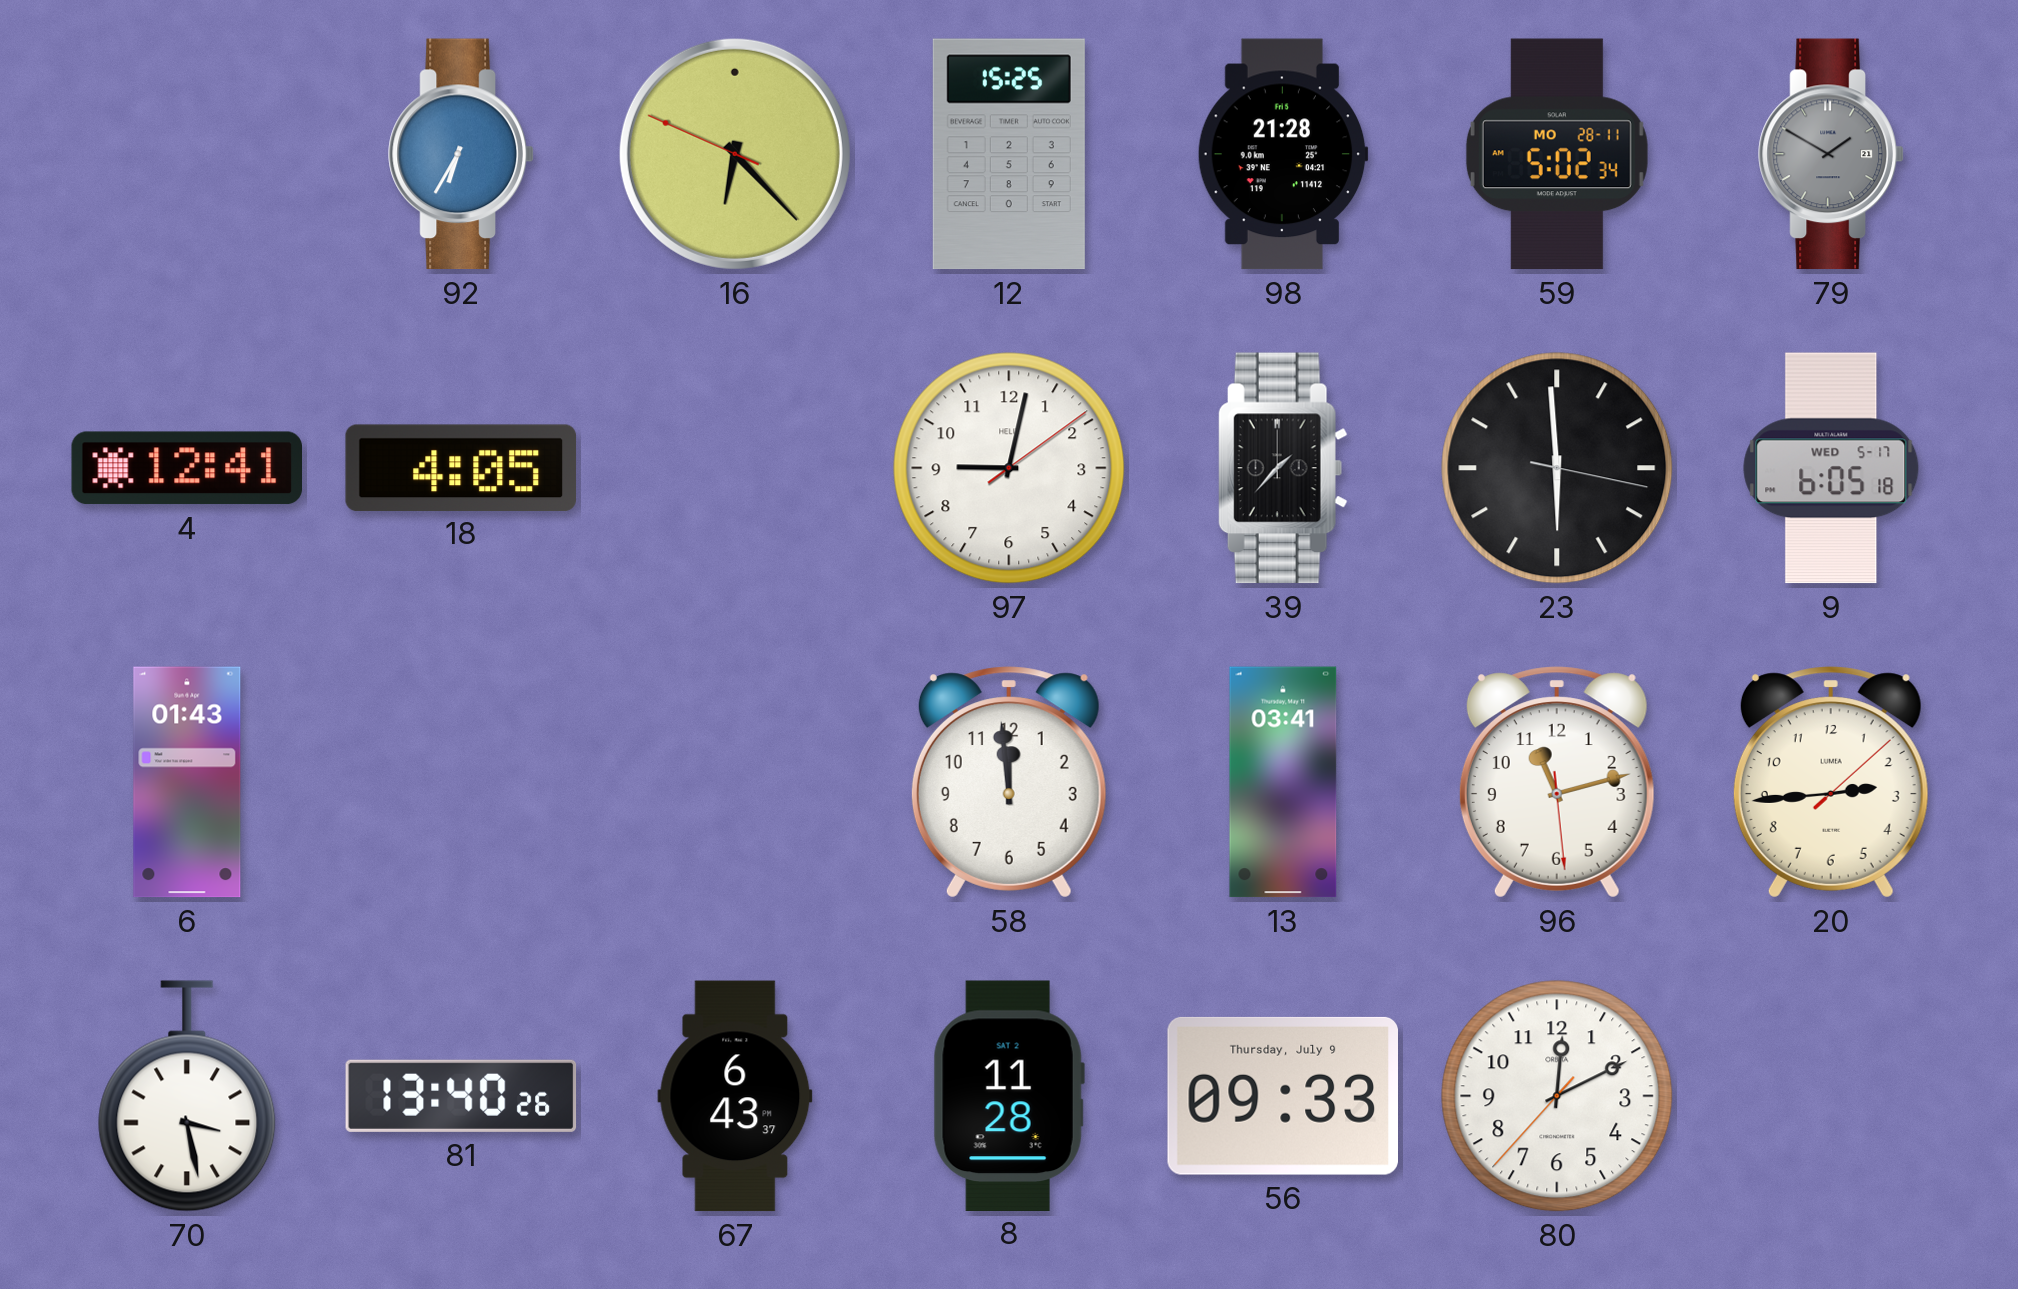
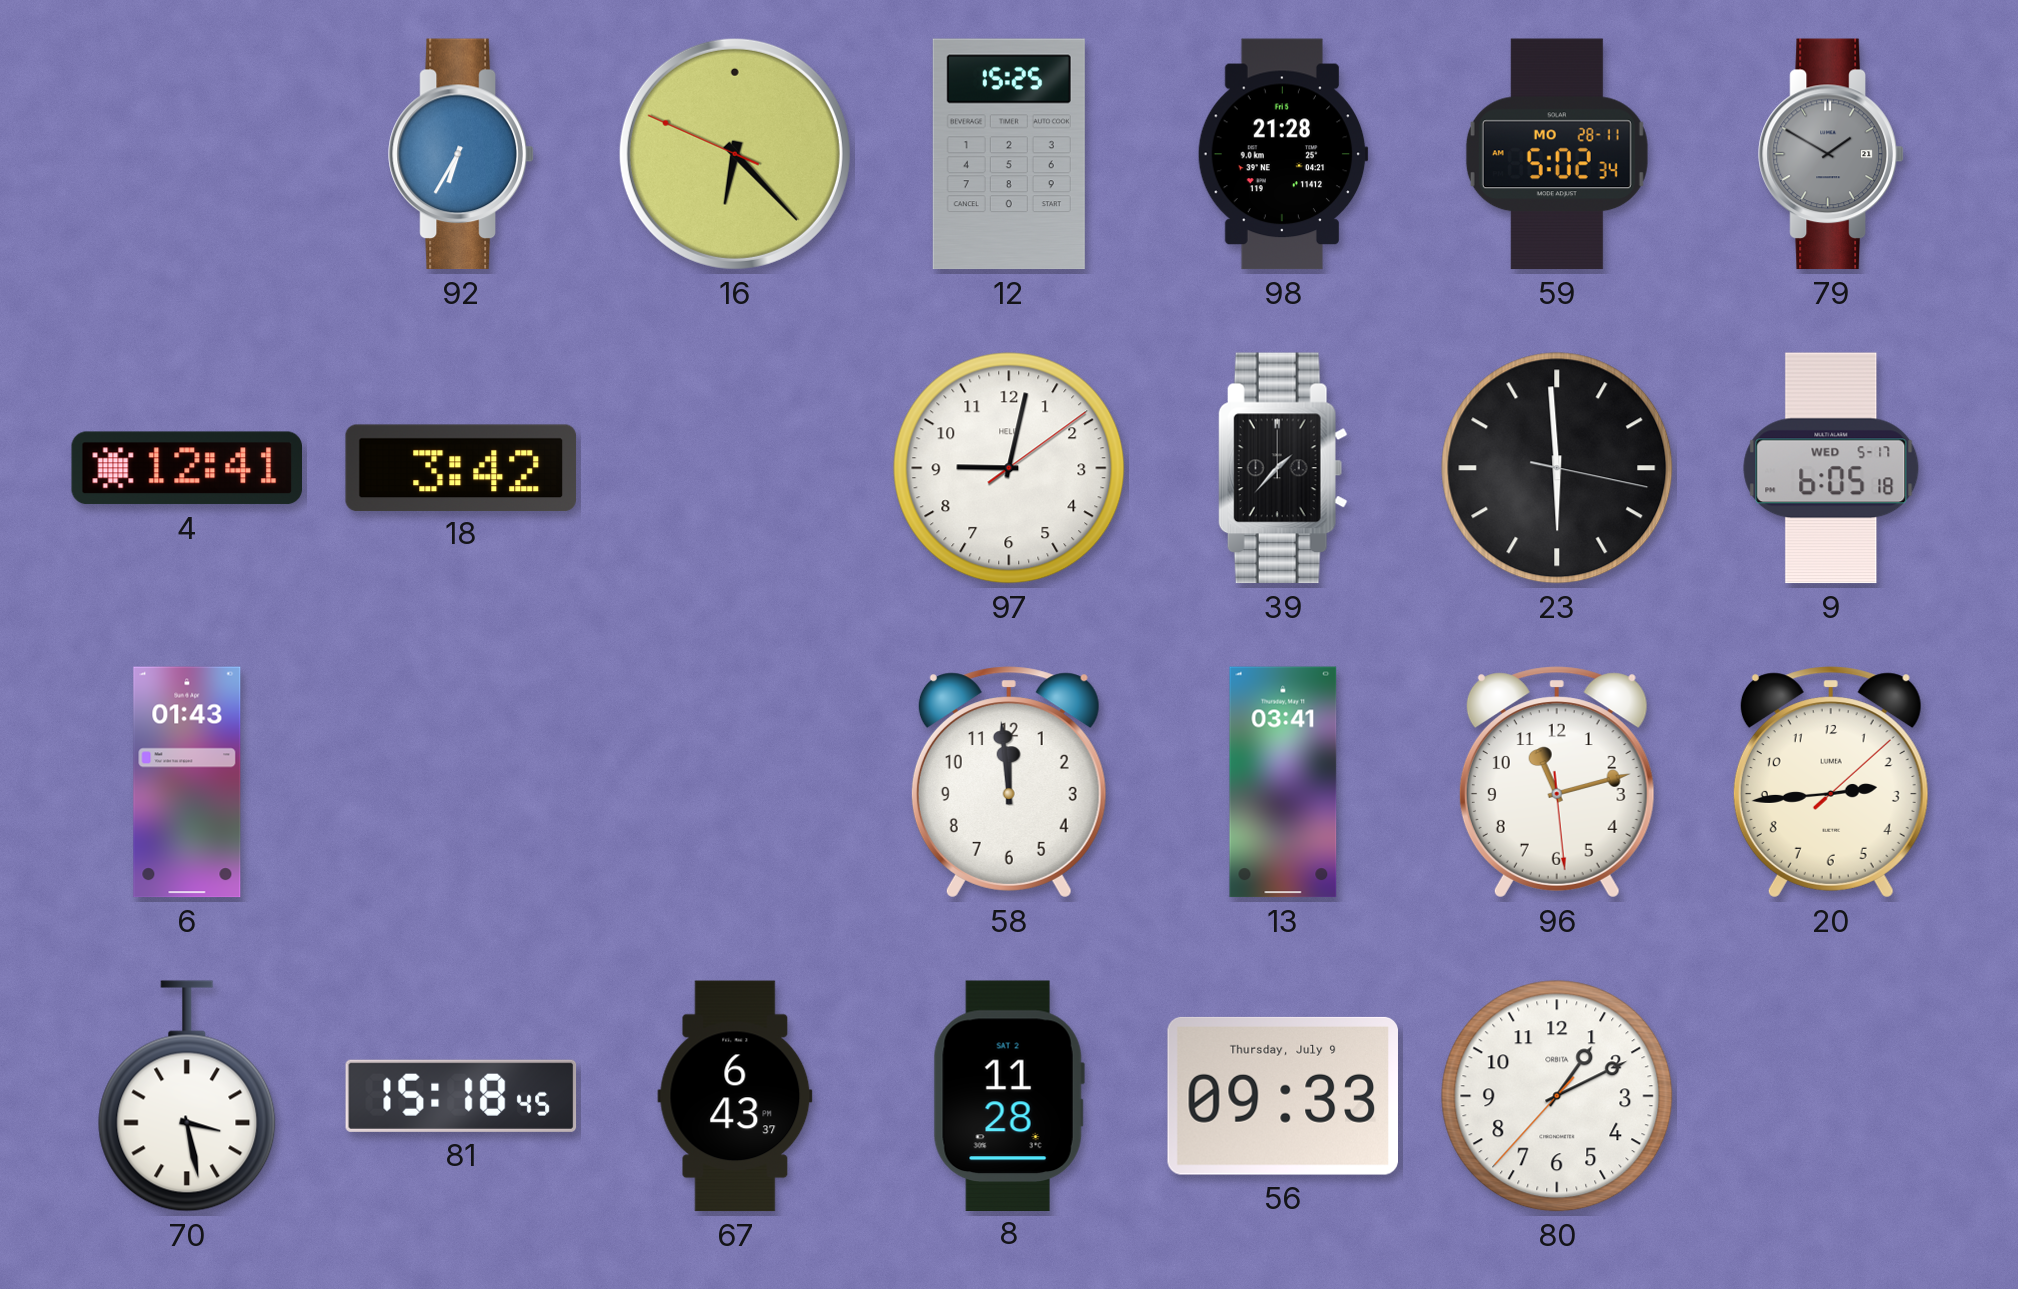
18: 4:05 -> 3:42 (461, 467)
81: 13:40 -> 15:18 (461, 1096)
80: 12:10 -> 1:10 (1557, 1096)
